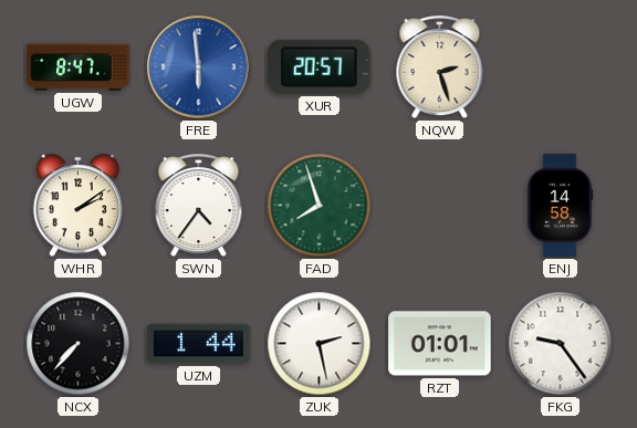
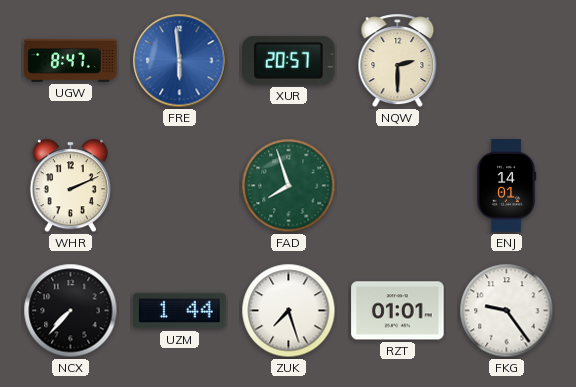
NQW: 2:27 -> 2:30 (398, 61)
WHR: 2:09 -> 2:11 (70, 186)
SWN: 4:36 -> none (199, 206)
ENJ: 14:58 -> 14:01 (506, 186)
ZUK: 2:28 -> 7:27 (289, 311)
